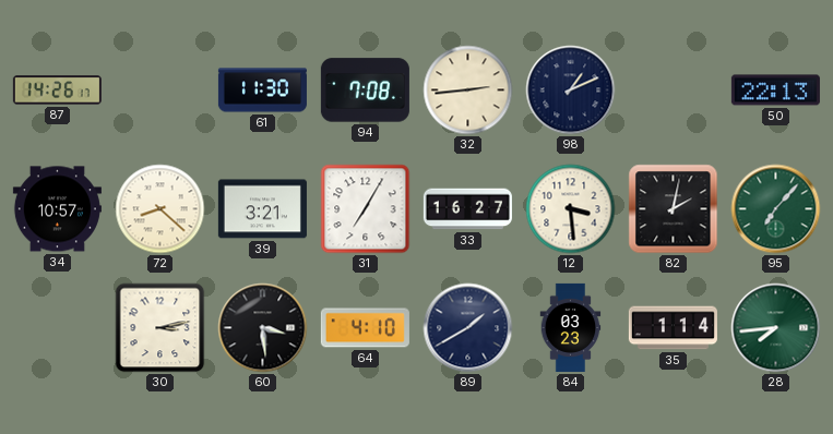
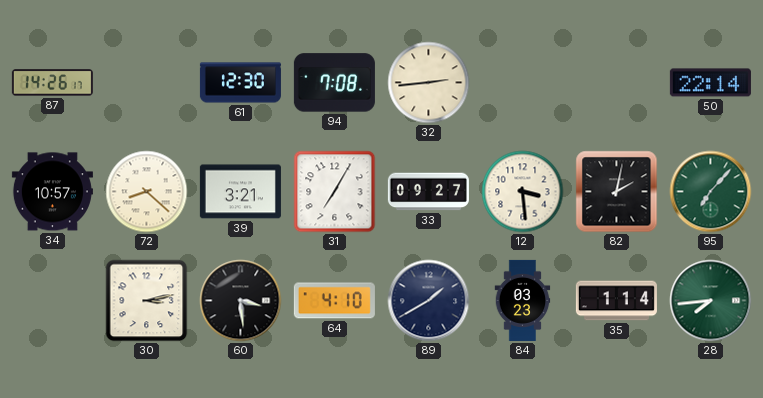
61: 11:30 -> 12:30 (240, 83)
98: 1:11 -> none (571, 91)
50: 22:13 -> 22:14 (710, 83)
33: 16:27 -> 09:27 (428, 192)
